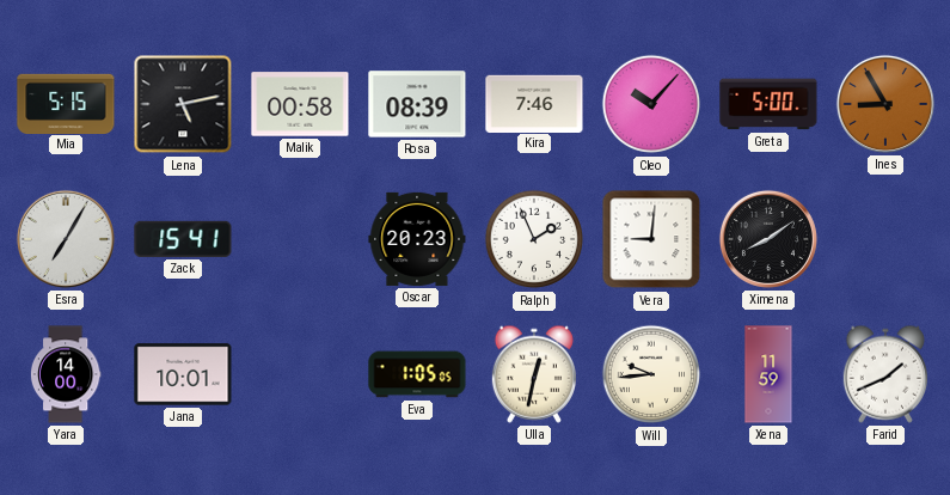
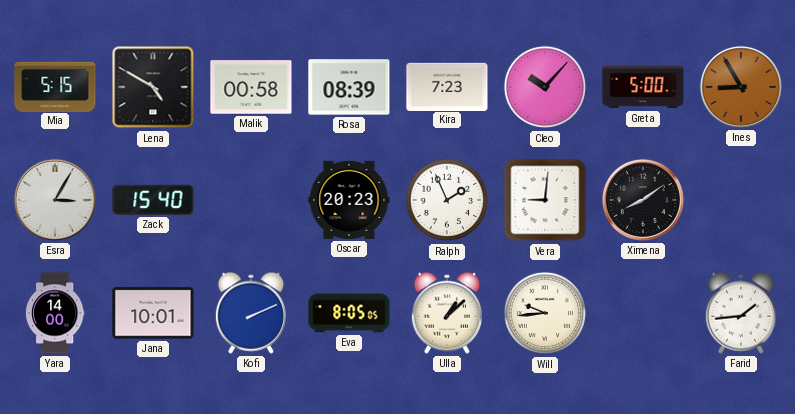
Lena: 5:13 -> 4:50 (153, 87)
Kira: 7:46 -> 7:23 (447, 86)
Esra: 7:05 -> 3:05 (55, 200)
Zack: 15:41 -> 15:40 (153, 200)
Kofi: none -> 2:11 (250, 313)
Eva: 1:05 -> 8:05 (349, 313)
Ulla: 12:32 -> 1:08 (446, 313)
Xena: 11:59 -> none (768, 374)
Farid: 1:41 -> 1:44 (740, 313)
